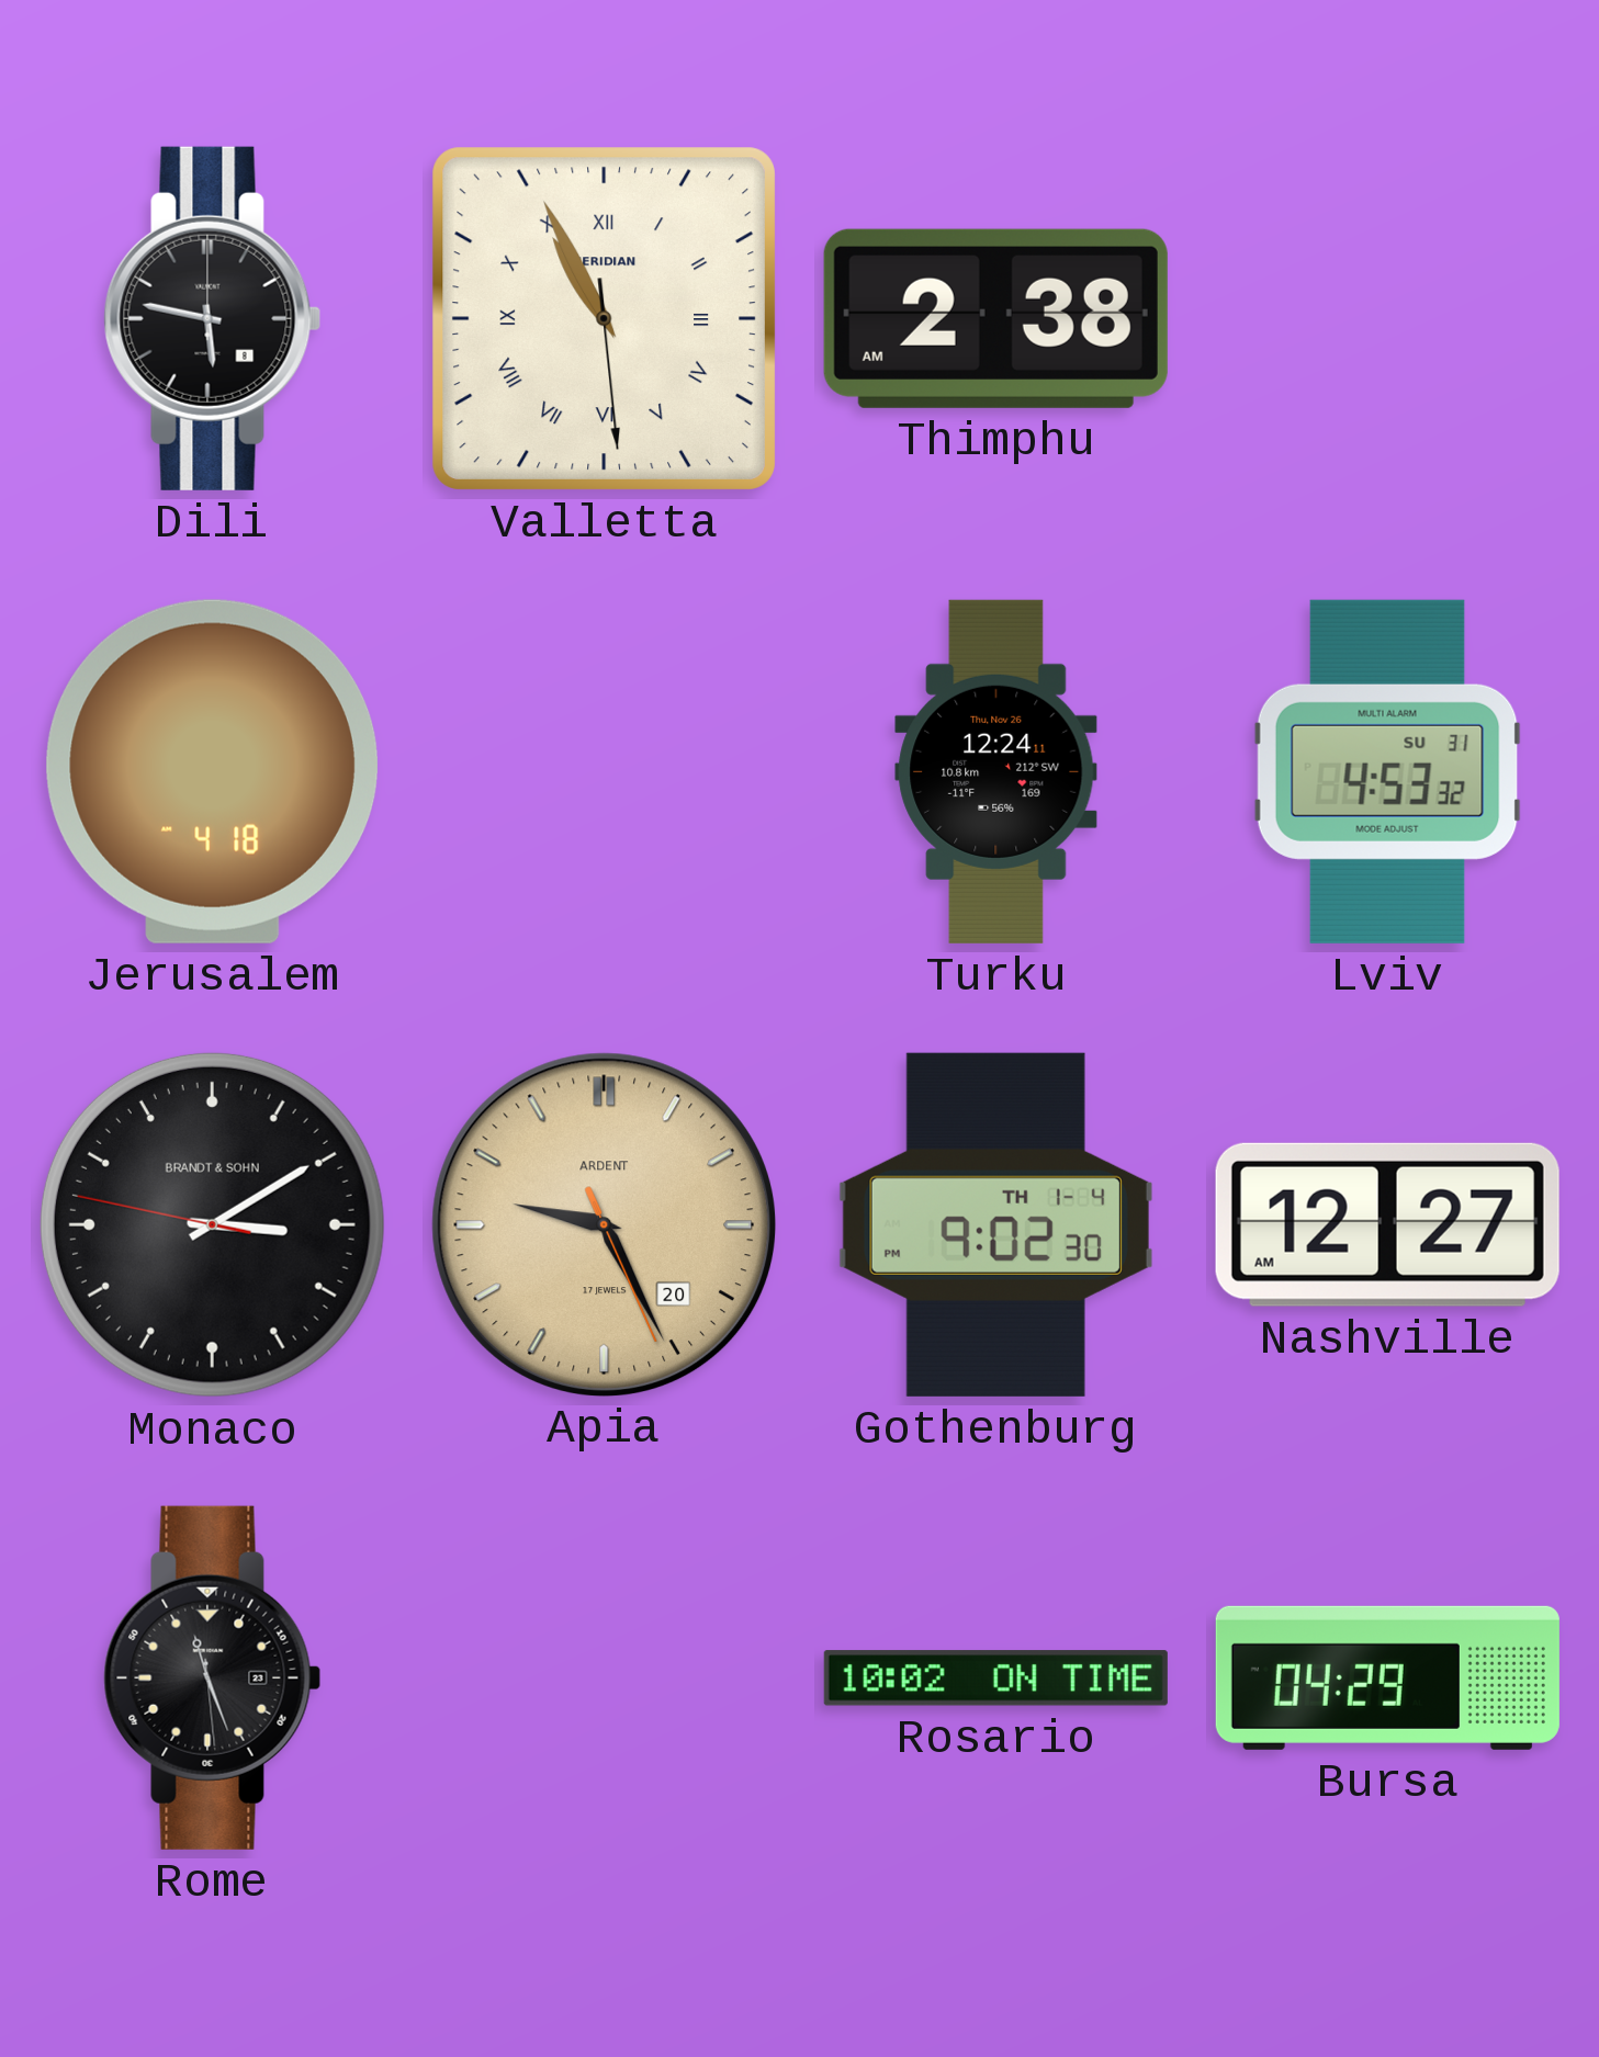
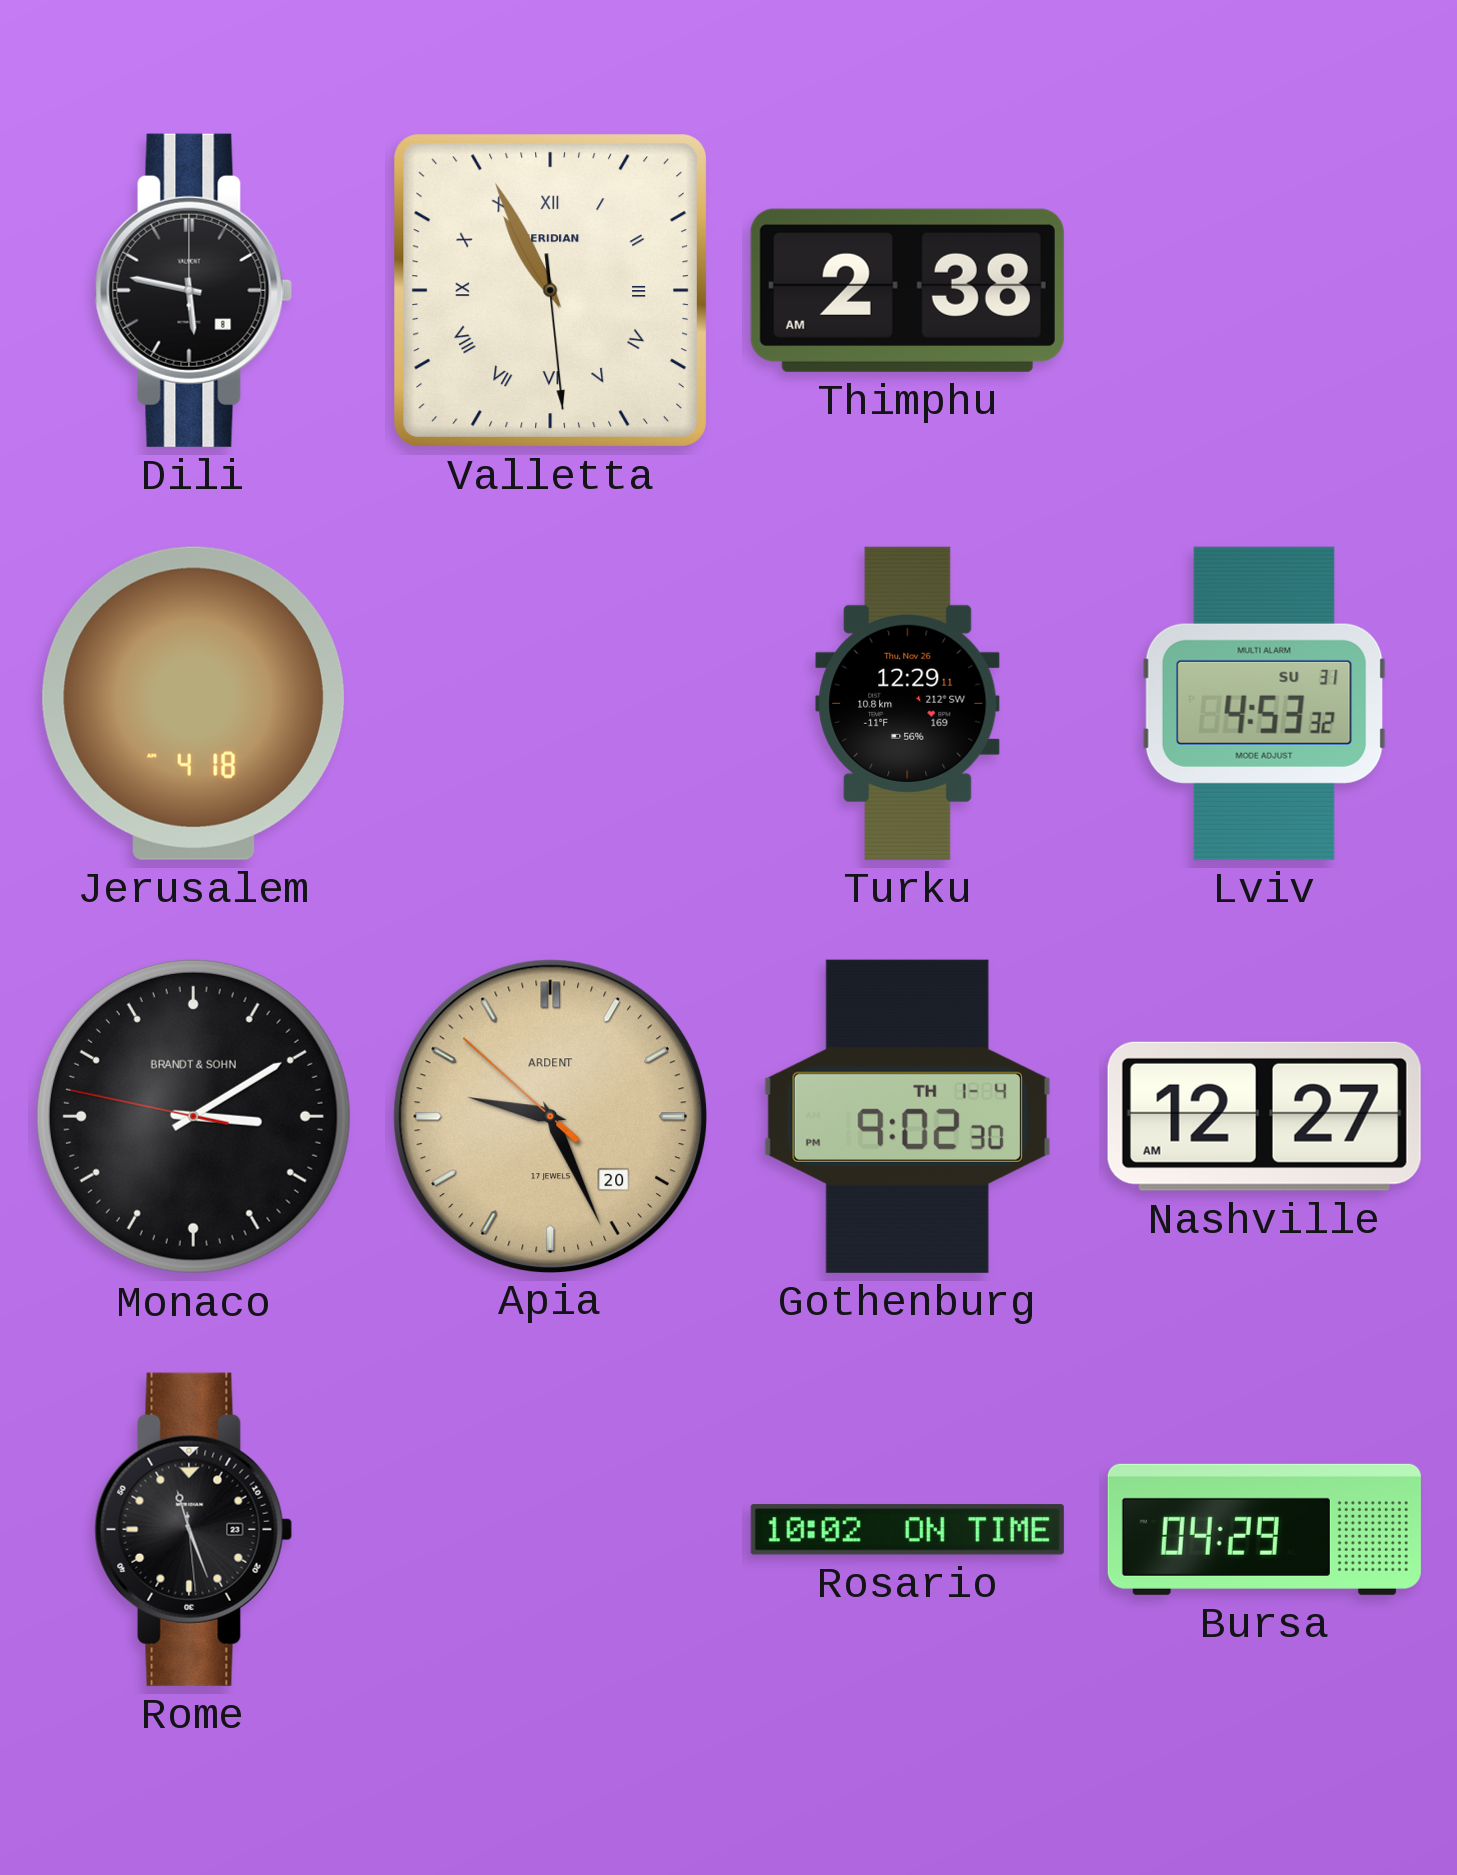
Turku: 12:24 -> 12:29 (908, 703)
Apia: 9:25:26 -> 9:25:52 (550, 1116)
